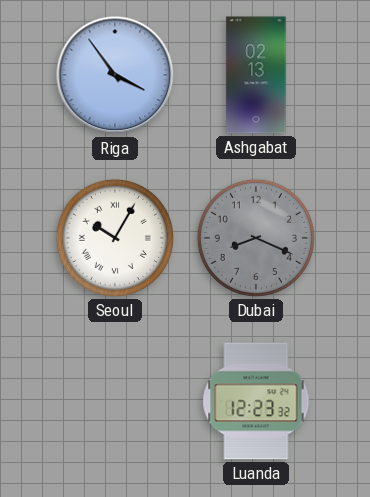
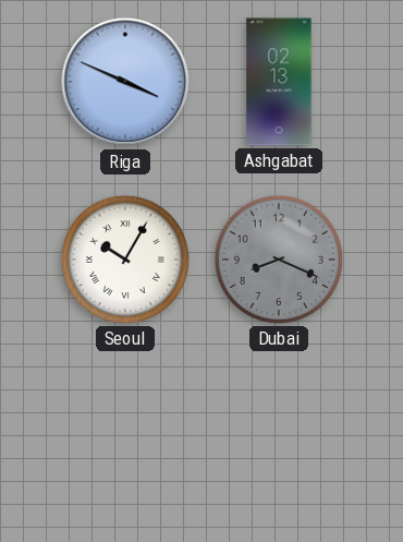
Riga: 3:54 -> 3:49 (125, 82)
Luanda: 12:23 -> none (256, 401)
